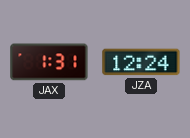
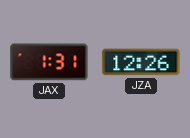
JZA: 12:24 -> 12:26 (141, 62)
